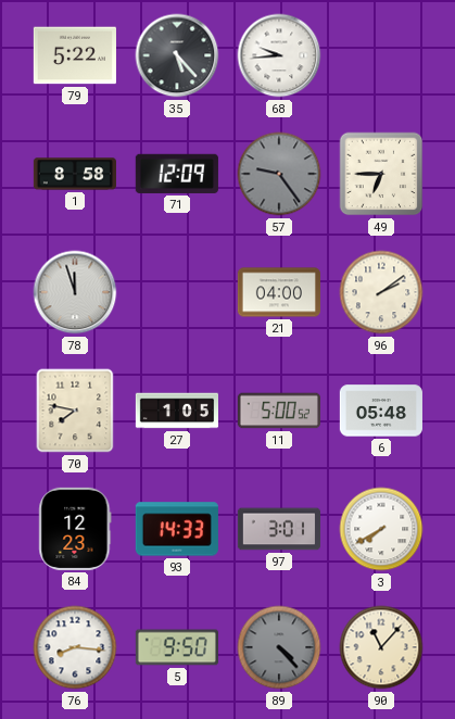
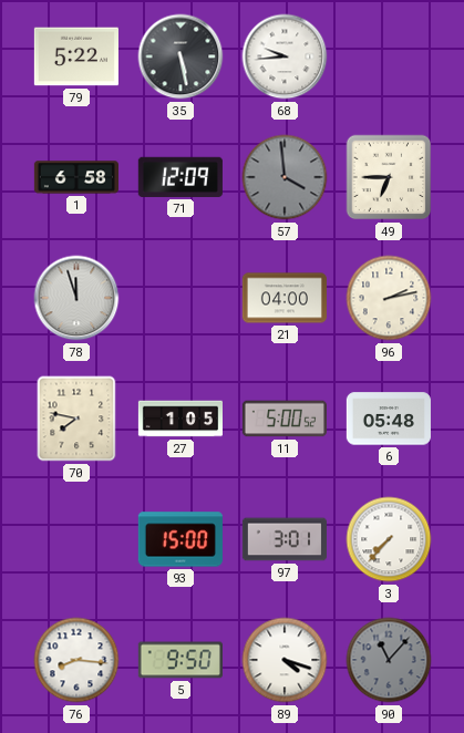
35: 5:23 -> 5:28 (181, 56)
1: 8:58 -> 6:58 (76, 177)
57: 9:24 -> 3:59 (285, 177)
96: 2:09 -> 2:13 (389, 298)
84: 12:23 -> none (75, 529)
93: 14:33 -> 15:00 (181, 539)
3: 7:40 -> 7:37 (389, 539)
89: 4:23 -> 4:18 (285, 660)
89 dial: grey -> white (285, 660)
90 dial: cream -> grey (389, 660)
